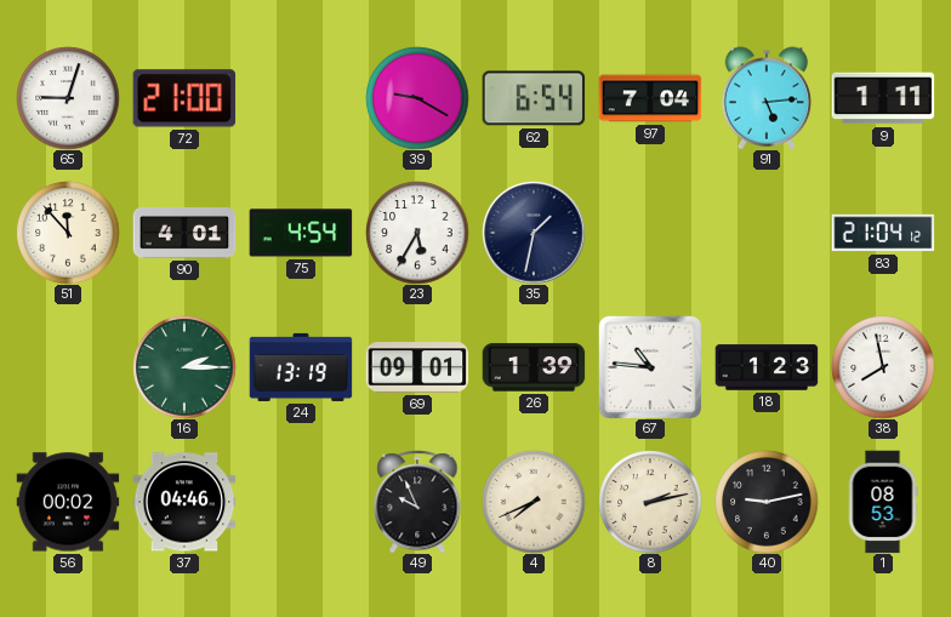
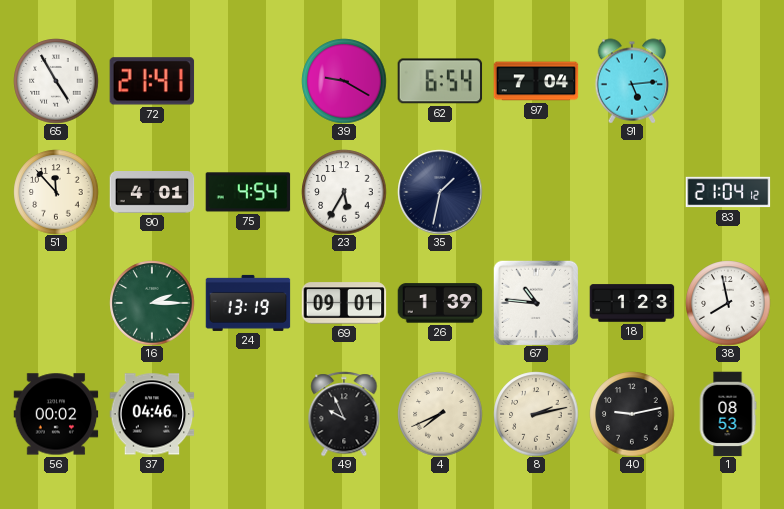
65: 9:03 -> 4:55 (56, 81)
72: 21:00 -> 21:41 (152, 81)
9: 1:11 -> none (883, 98)
